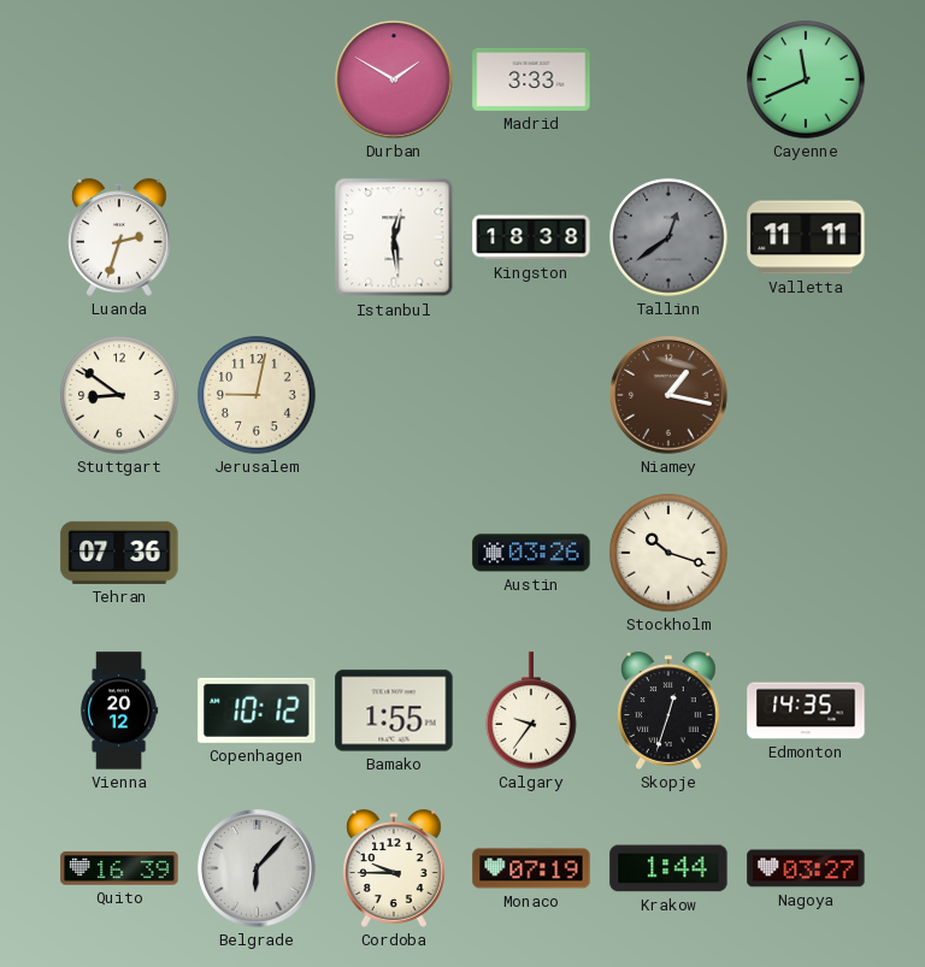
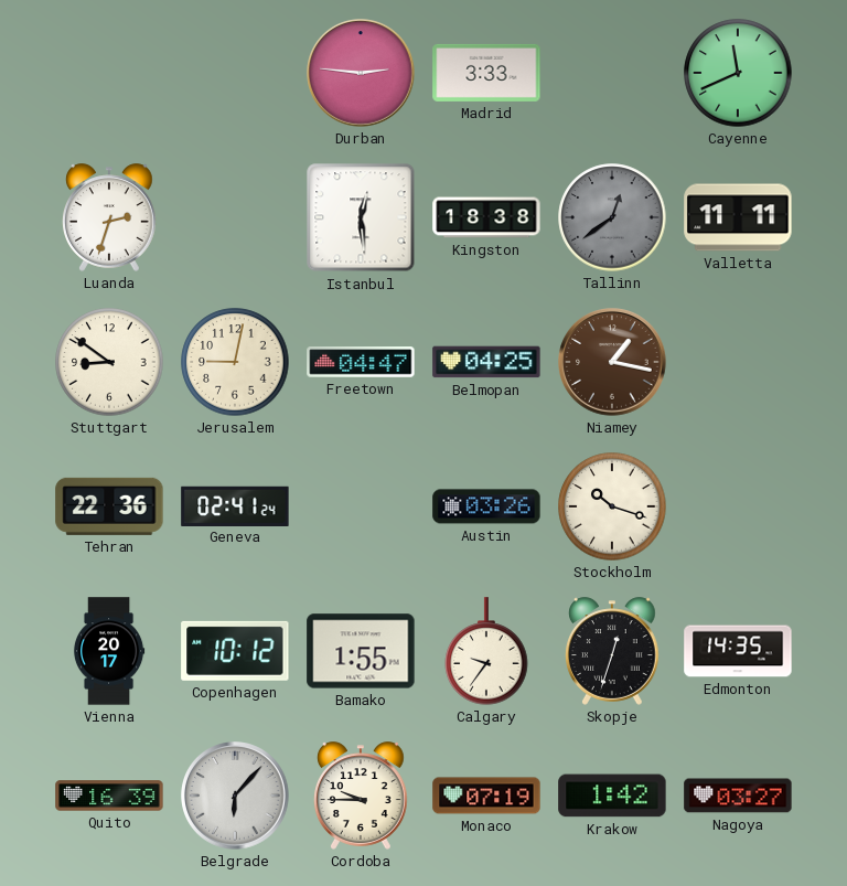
Durban: 1:50 -> 2:46 (361, 73)
Freetown: none -> 04:47 (361, 362)
Belmopan: none -> 04:25 (486, 362)
Tehran: 07:36 -> 22:36 (109, 506)
Geneva: none -> 02:41 (235, 505)
Vienna: 20:12 -> 20:17 (109, 651)
Krakow: 1:44 -> 1:42 (612, 796)
